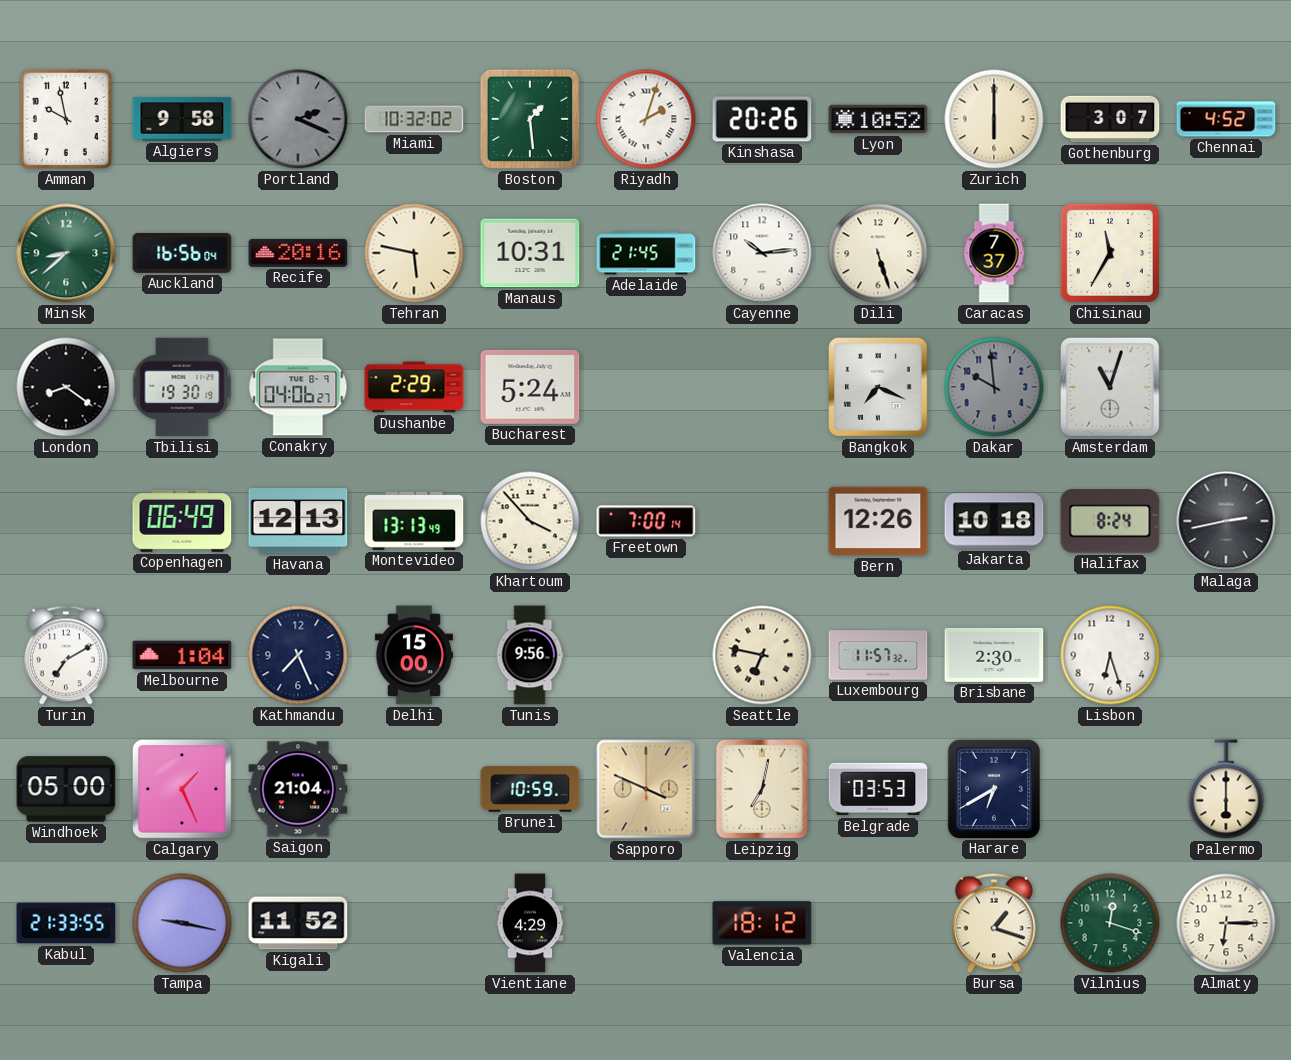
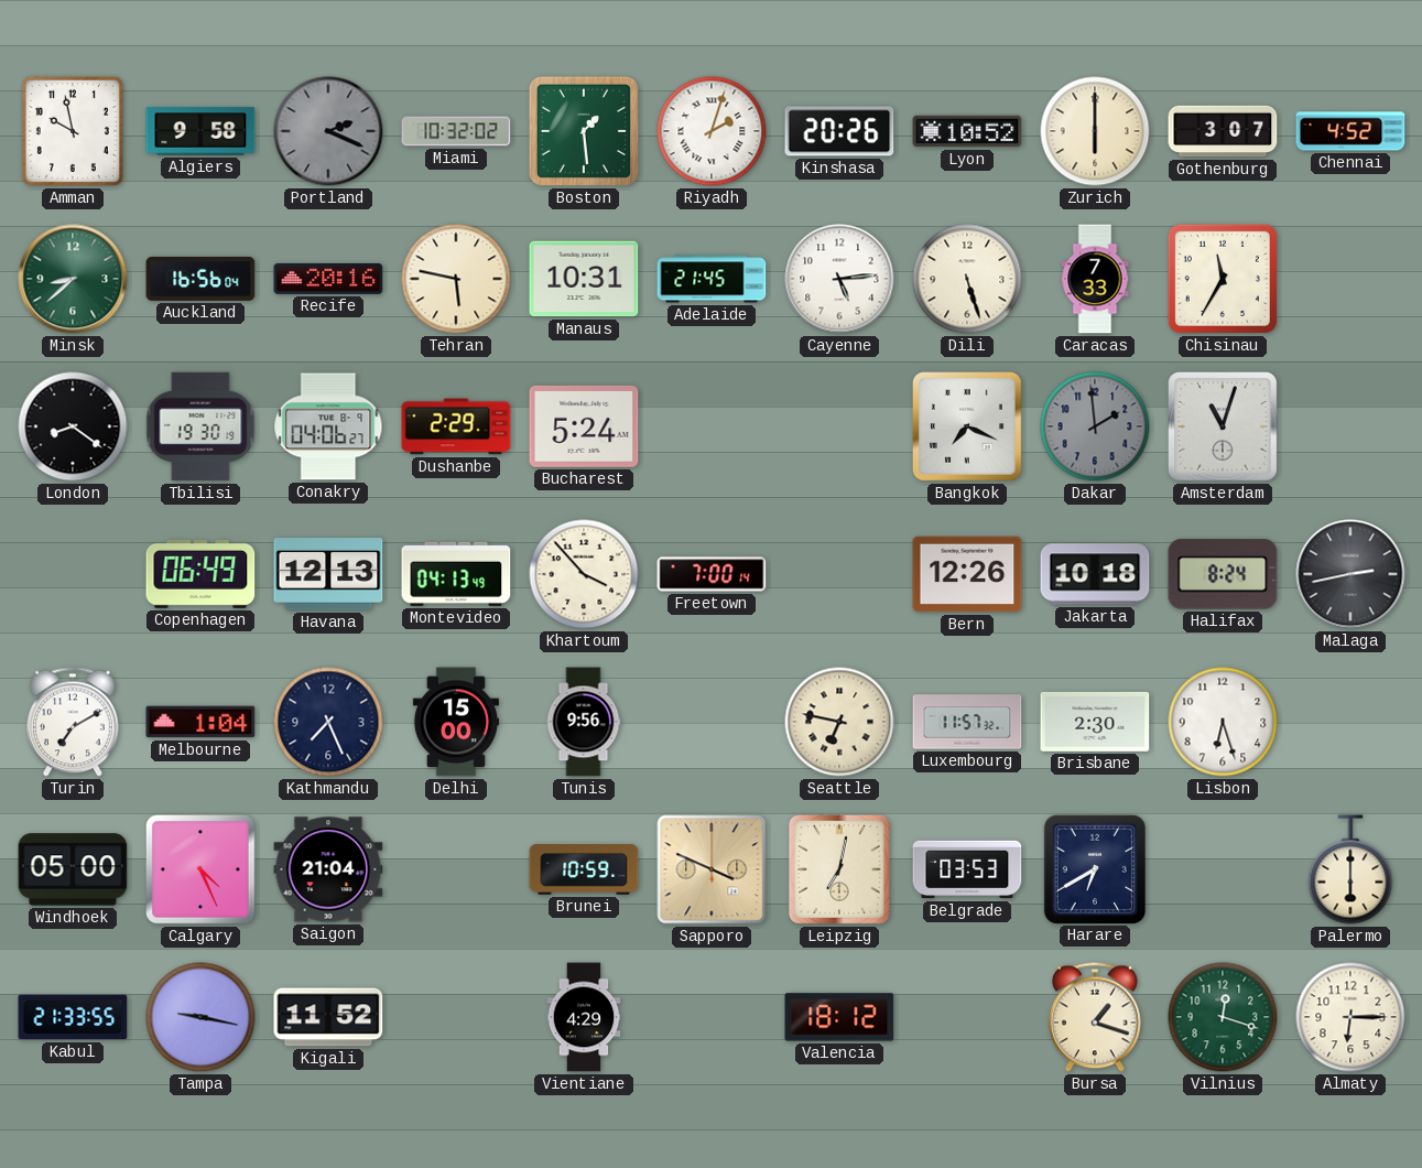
Cayenne: 10:14 -> 5:14 (839, 279)
Caracas: 7:37 -> 7:33 (1095, 279)
Dakar: 9:59 -> 1:59 (1095, 426)
Montevideo: 13:13 -> 04:13 (456, 574)
Calgary: 1:26 -> 4:26 (202, 870)
